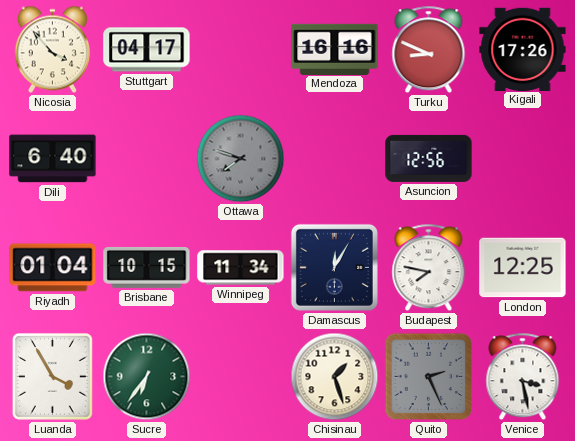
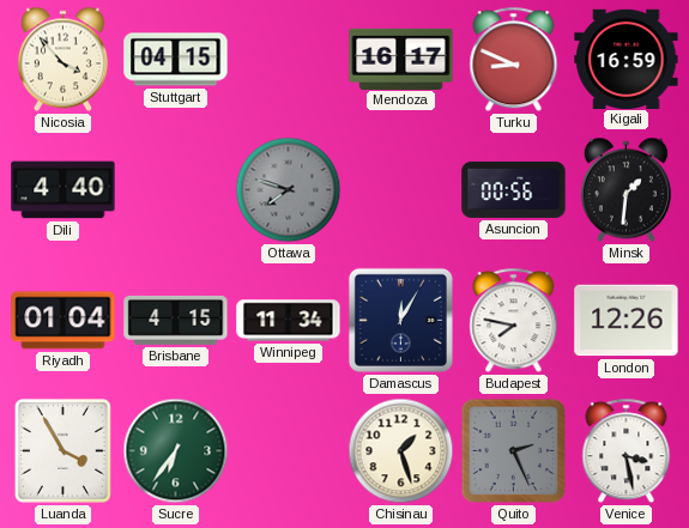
Stuttgart: 04:17 -> 04:15 (176, 60)
Mendoza: 16:16 -> 16:17 (401, 59)
Kigali: 17:26 -> 16:59 (627, 59)
Dili: 6:40 -> 4:40 (64, 190)
Asuncion: 12:56 -> 00:56 (514, 189)
Minsk: none -> 1:31 (625, 190)
Brisbane: 10:15 -> 4:15 (176, 320)
London: 12:25 -> 12:26 (627, 321)
